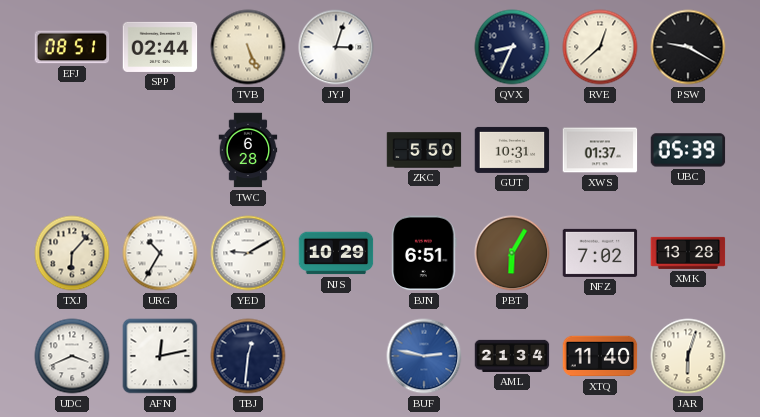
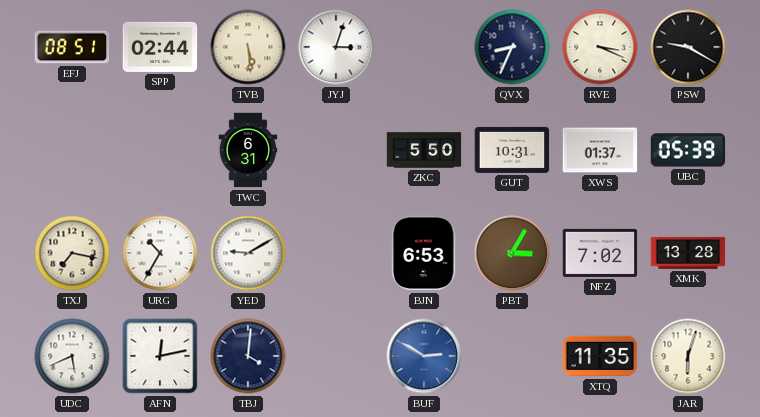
TVB: 5:26 -> 5:29 (248, 47)
RVE: 12:38 -> 3:19 (600, 47)
TWC: 6:28 -> 6:31 (248, 150)
TXJ: 6:07 -> 7:17 (72, 253)
NJS: 10:29 -> none (336, 253)
BJN: 6:51 -> 6:53 (424, 253)
PBT: 6:05 -> 3:05 (512, 253)
UDC: 3:41 -> 5:41 (72, 356)
TBJ: 12:31 -> 4:01 (248, 356)
BUF: 2:47 -> 2:50 (424, 356)
AML: 21:34 -> none (512, 356)
XTQ: 11:40 -> 11:35 (600, 356)
